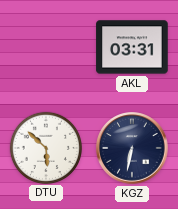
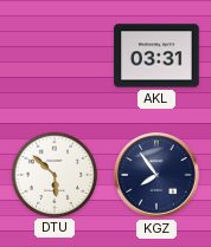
KGZ: 6:32 -> 7:54 (156, 175)
